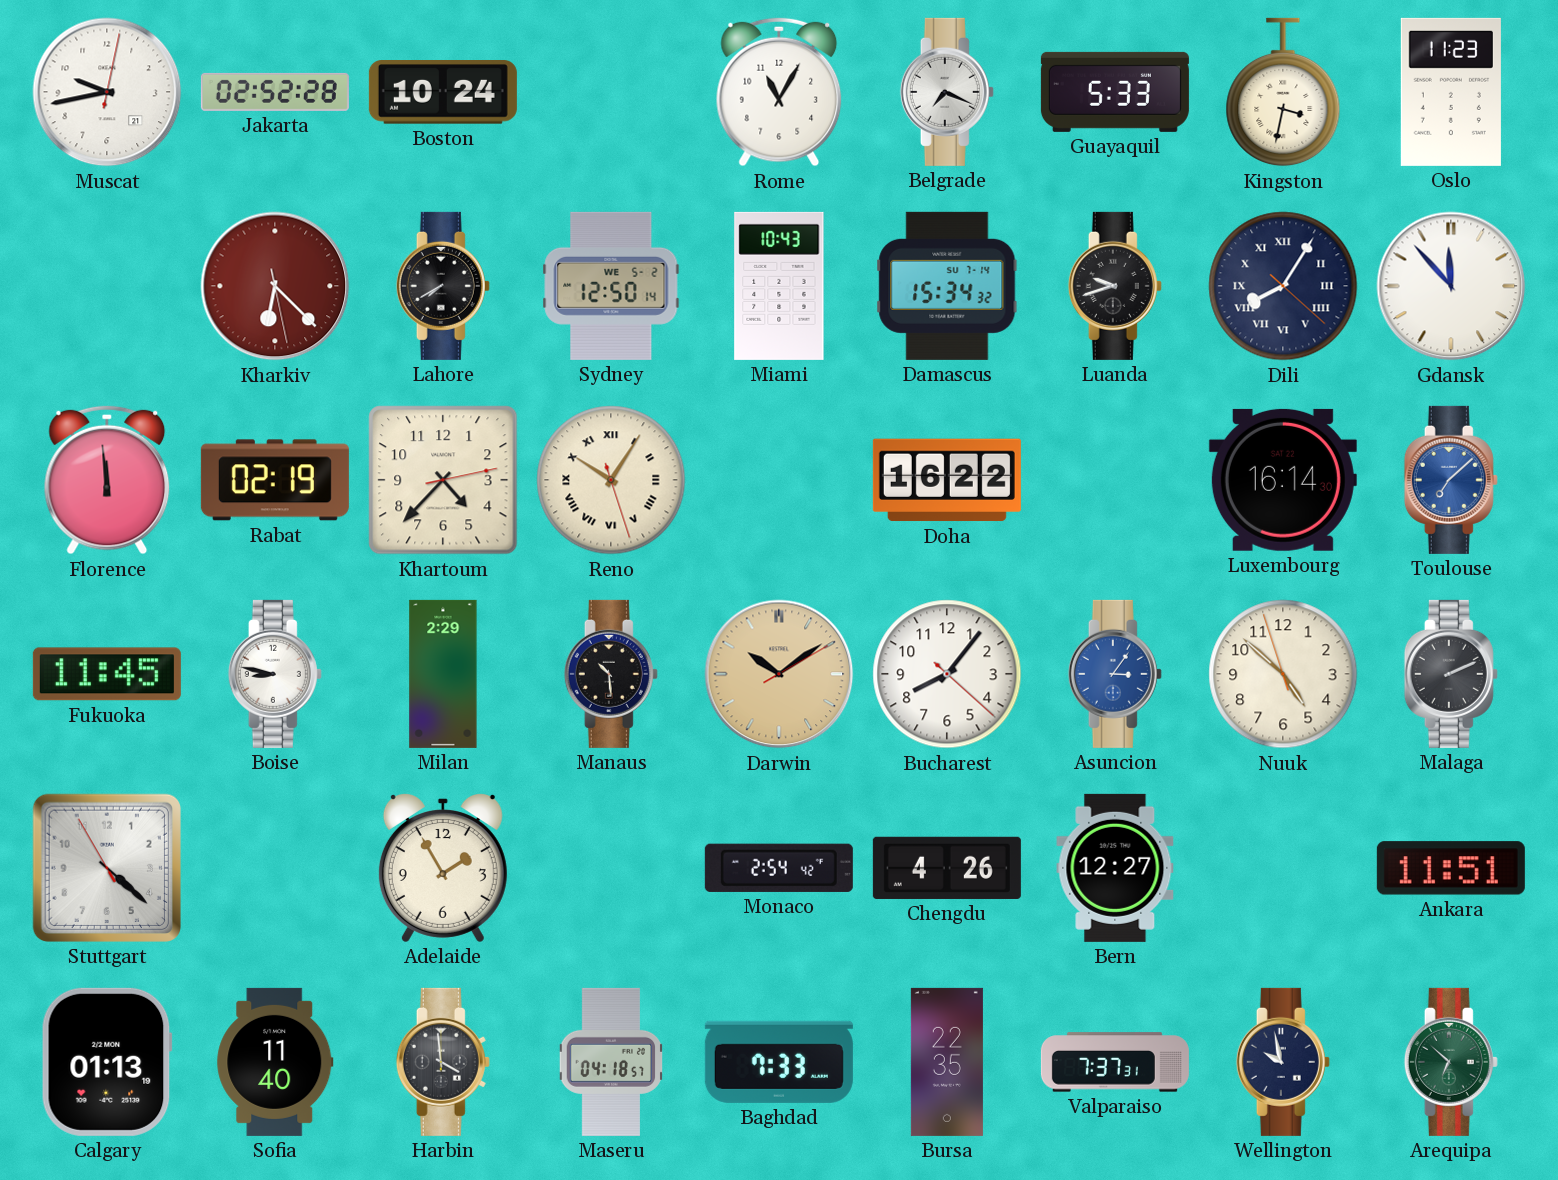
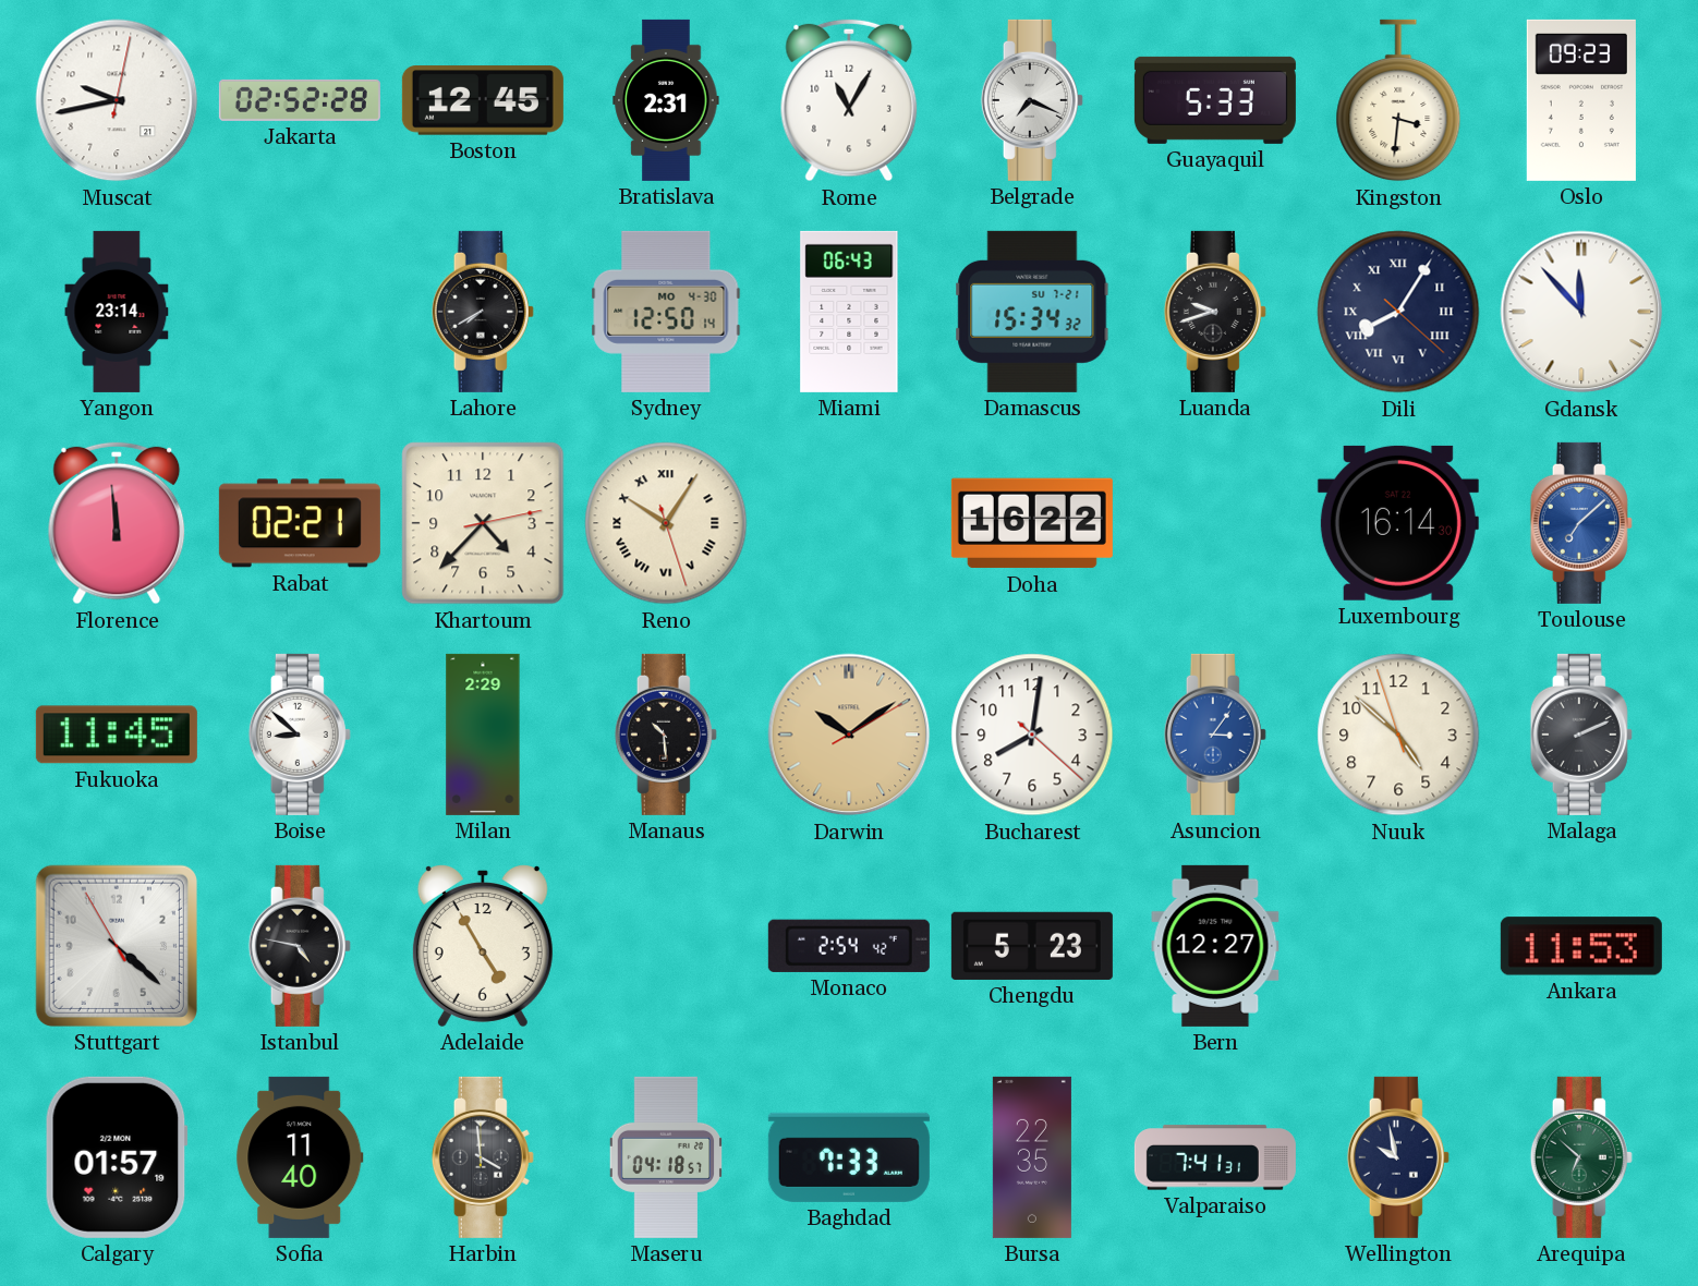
Boston: 10:24 -> 12:45 (483, 101)
Bratislava: none -> 2:31 (666, 100)
Kingston: 3:32 -> 3:31 (1398, 100)
Oslo: 11:23 -> 09:23 (1581, 100)
Yangon: none -> 23:14 (117, 312)
Kharkiv: 6:22 -> none (275, 286)
Sydney date: WE 5-2 -> MO 4-30 (666, 312)
Miami: 10:43 -> 06:43 (849, 312)
Damascus date: SU 7-14 -> SU 7-21 (1032, 312)
Rabat: 02:19 -> 02:21 (300, 523)
Boise: 8:47 -> 8:52 (300, 735)
Bucharest: 8:06 -> 8:01 (1032, 735)
Istanbul: none -> 4:47 (300, 946)
Adelaide: 1:55 -> 4:55 (483, 946)
Chengdu: 4:26 -> 5:23 (1032, 946)
Ankara: 11:51 -> 11:53 (1581, 946)
Calgary: 01:13 -> 01:57 (117, 1157)
Valparaiso: 7:37 -> 7:41 (1215, 1157)
